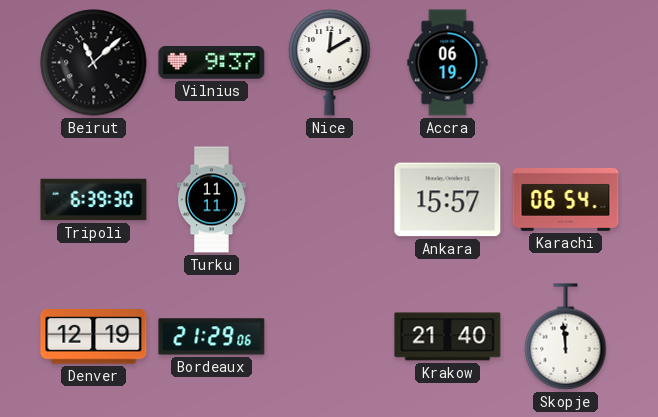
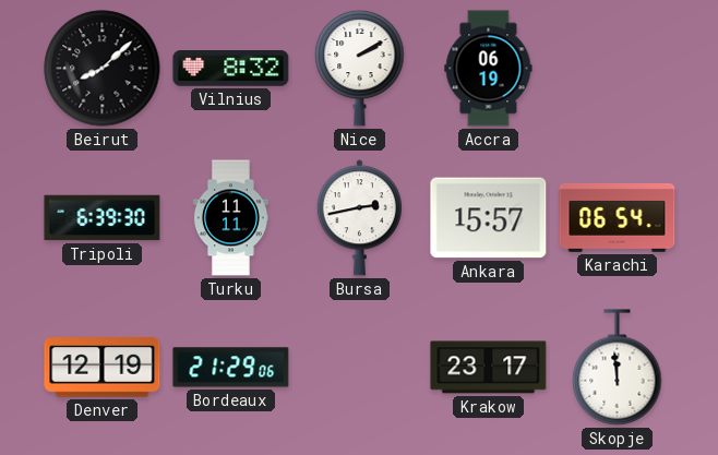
Beirut: 11:08 -> 8:08 (103, 69)
Vilnius: 9:37 -> 8:32 (231, 69)
Nice: 12:10 -> 2:10 (360, 68)
Bursa: none -> 2:43 (359, 218)
Krakow: 21:40 -> 23:17 (489, 368)
